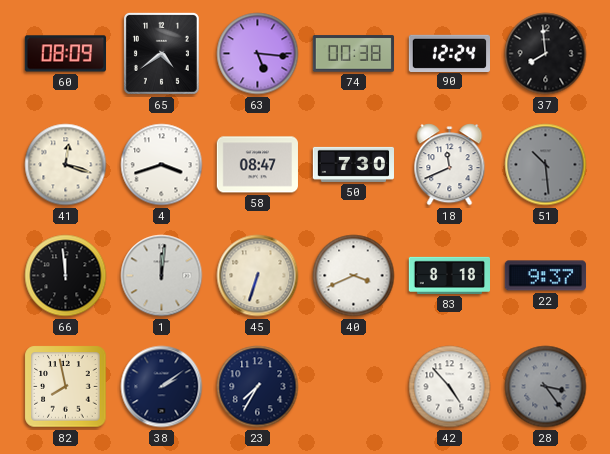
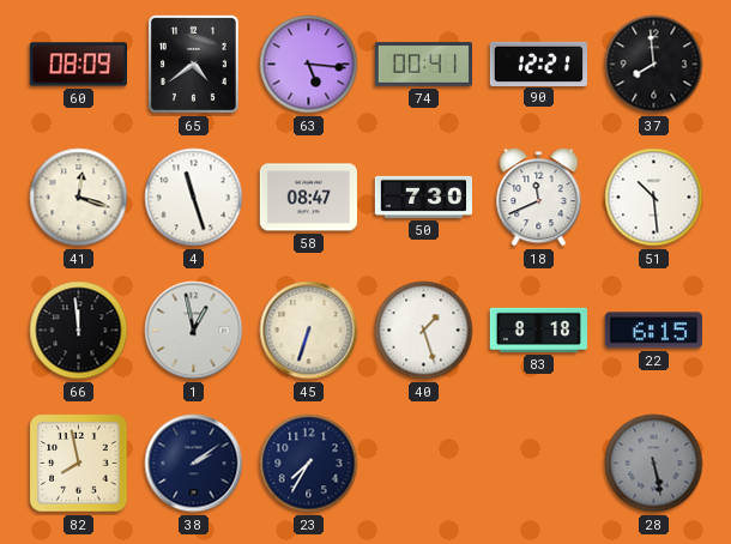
74: 00:38 -> 00:41 (423, 65)
90: 12:24 -> 12:21 (538, 64)
4: 3:42 -> 11:27 (194, 198)
51 dial: grey -> white (654, 198)
1: 12:01 -> 12:58 (194, 331)
40: 3:41 -> 1:27 (424, 331)
22: 9:37 -> 6:15 (653, 331)
42: 4:53 -> none (450, 387)
28: 3:24 -> 5:28 (654, 464)
